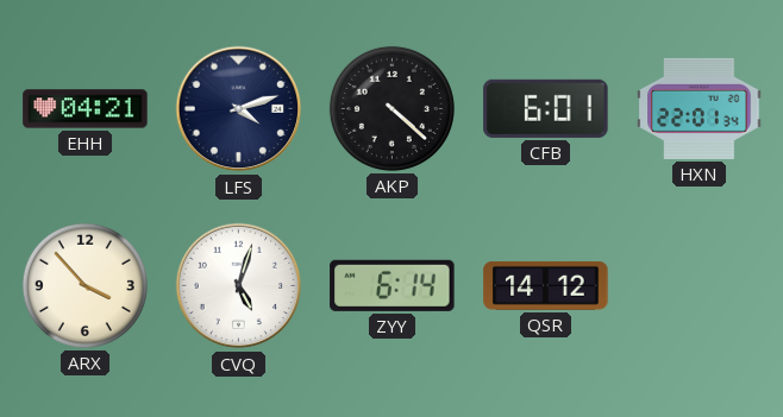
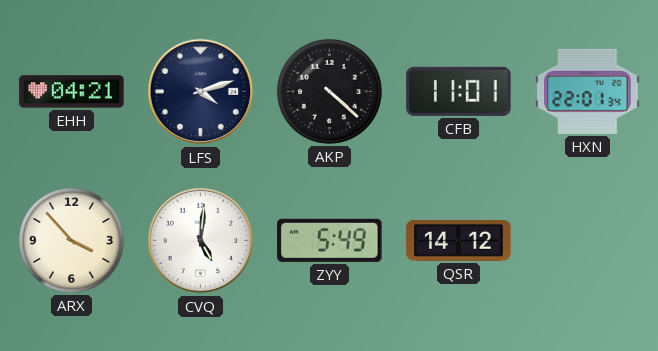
CFB: 6:01 -> 11:01 (459, 91)
CVQ: 5:03 -> 5:01 (201, 241)
ZYY: 6:14 -> 5:49 (330, 240)
